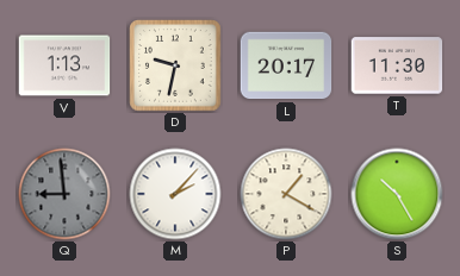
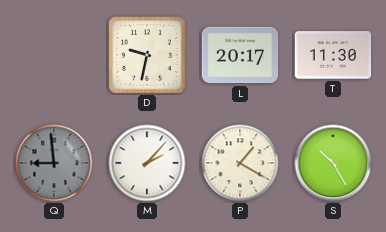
V: 1:13 -> none (64, 65)
